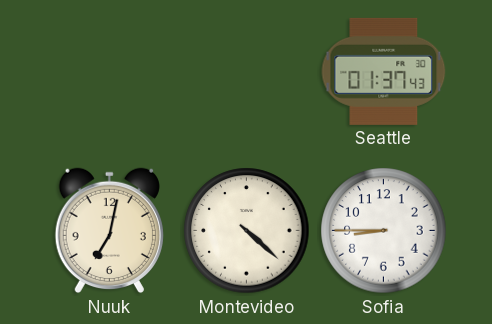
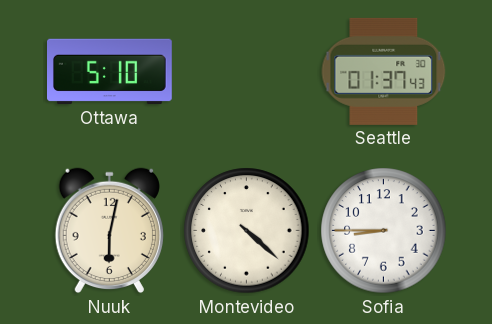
Ottawa: none -> 5:10 (110, 72)
Nuuk: 7:02 -> 6:02 (109, 231)
